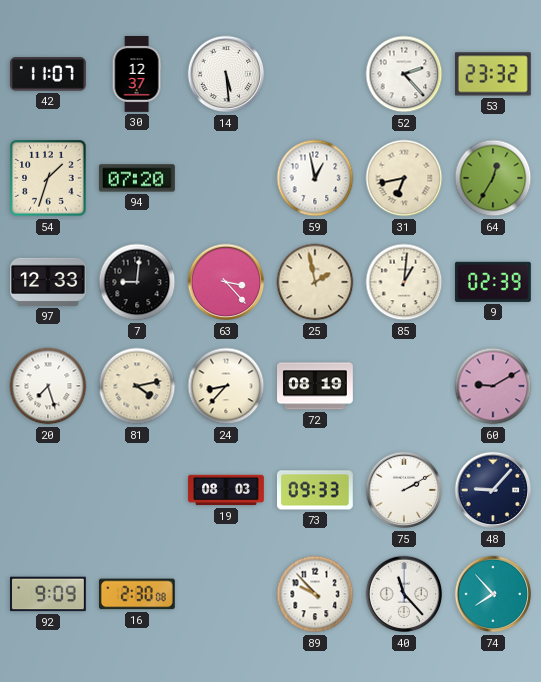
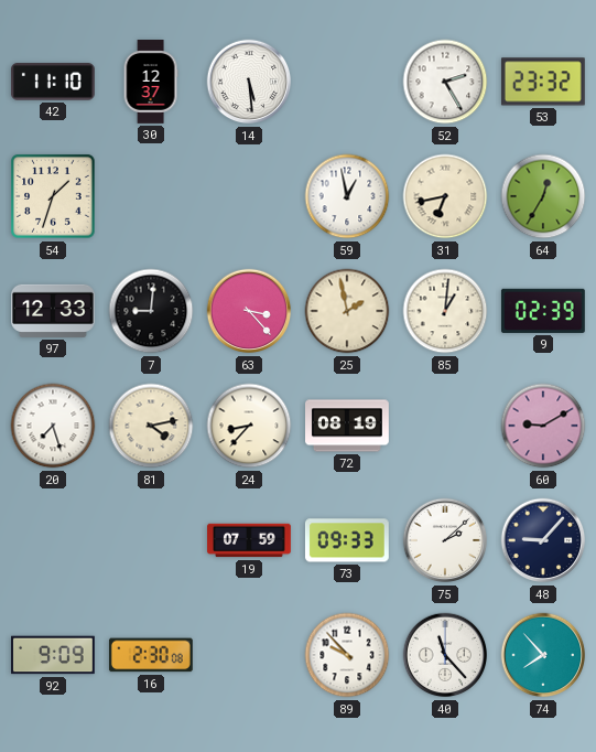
42: 11:07 -> 11:10 (53, 82)
52: 2:23 -> 2:25 (445, 82)
94: 07:20 -> none (137, 178)
19: 08:03 -> 07:59 (249, 540)
75: 2:10 -> 2:08 (445, 540)
